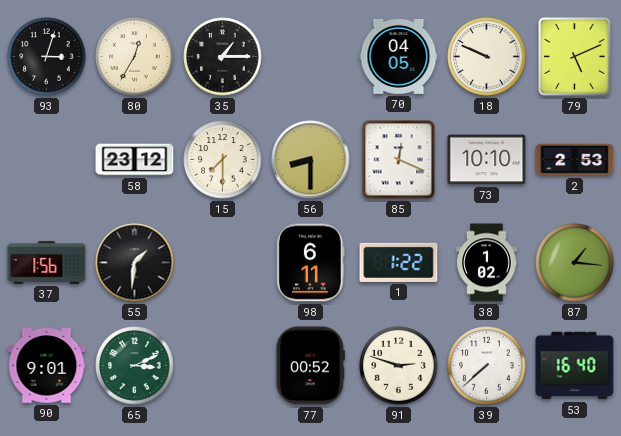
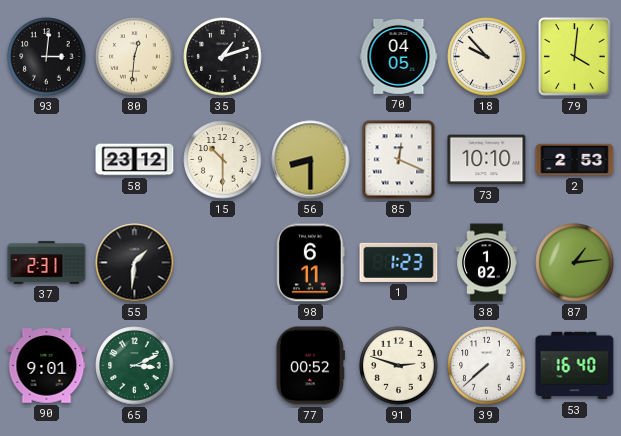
93: 3:03 -> 3:01 (47, 57)
80: 12:35 -> 12:31 (135, 57)
35: 1:15 -> 1:12 (223, 57)
18: 9:49 -> 9:53 (487, 57)
79: 5:11 -> 4:01 (575, 57)
15: 7:30 -> 10:30 (223, 160)
37: 1:56 -> 2:31 (47, 263)
1: 1:22 -> 1:23 (399, 262)
87: 1:16 -> 1:14 (575, 263)
